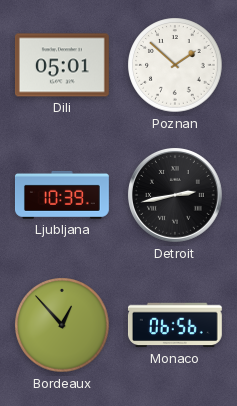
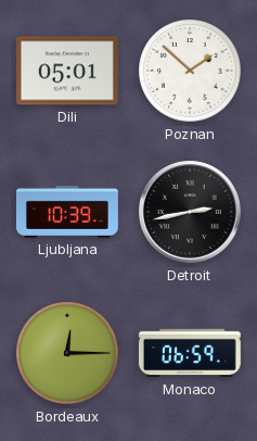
Bordeaux: 12:53 -> 12:15 (67, 353)
Monaco: 06:56 -> 06:59 (190, 353)
